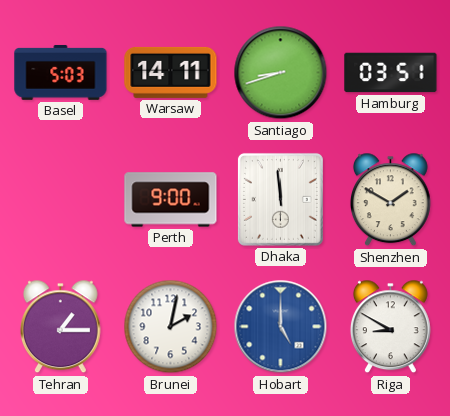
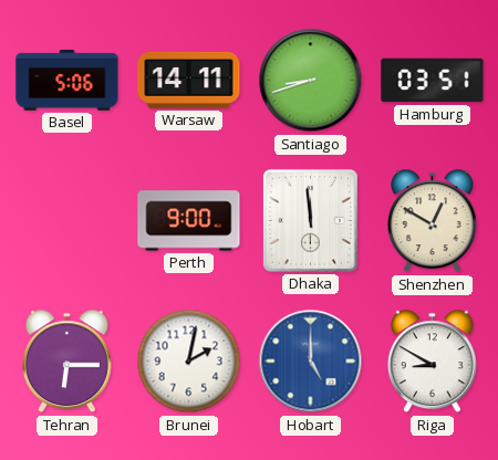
Basel: 5:03 -> 5:06 (68, 80)
Shenzhen: 1:50 -> 12:50 (432, 221)
Tehran: 1:15 -> 6:15 (66, 362)
